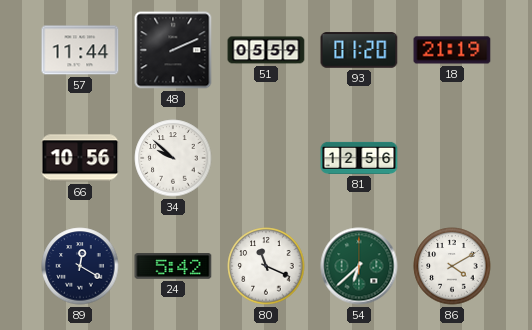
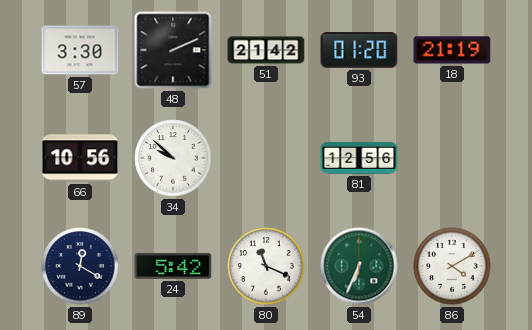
57: 11:44 -> 3:30 (80, 50)
51: 05:59 -> 21:42 (266, 50)
54: 6:38 -> 6:34 (359, 266)
